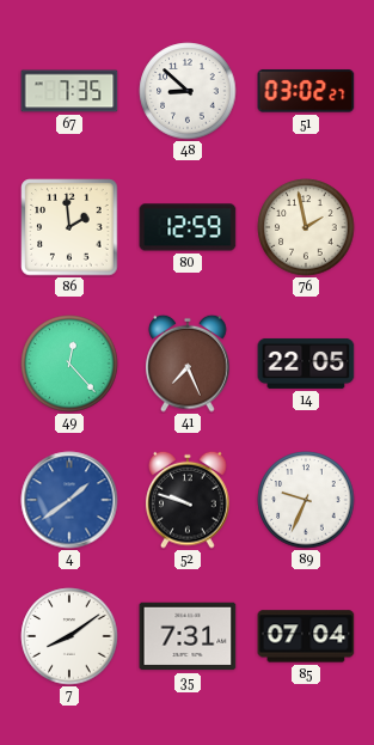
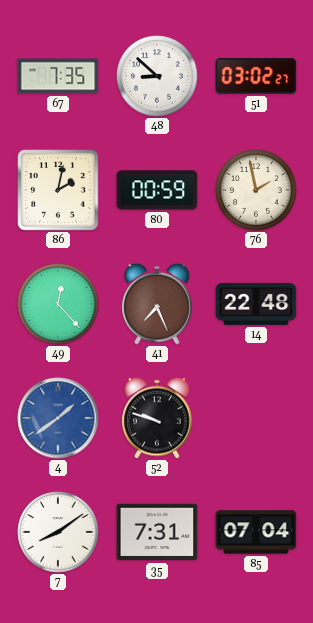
86: 1:59 -> 2:02 (58, 190)
80: 12:59 -> 00:59 (157, 190)
14: 22:05 -> 22:48 (256, 304)
89: 9:34 -> none (306, 500)
